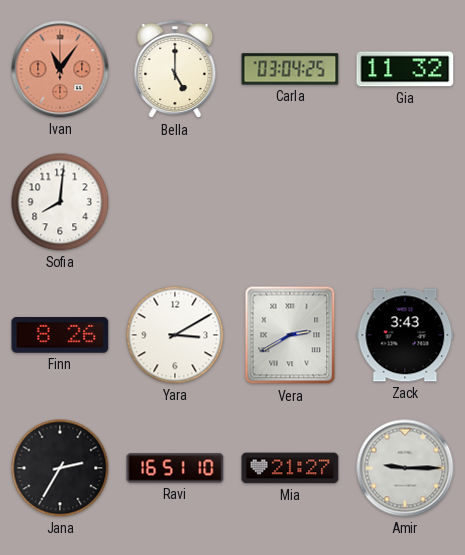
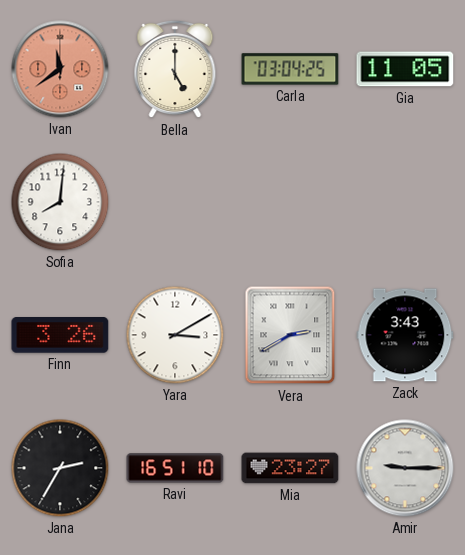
Ivan: 11:06 -> 11:39 (60, 69)
Gia: 11:32 -> 11:05 (405, 69)
Finn: 8:26 -> 3:26 (60, 335)
Mia: 21:27 -> 23:27 (290, 468)
